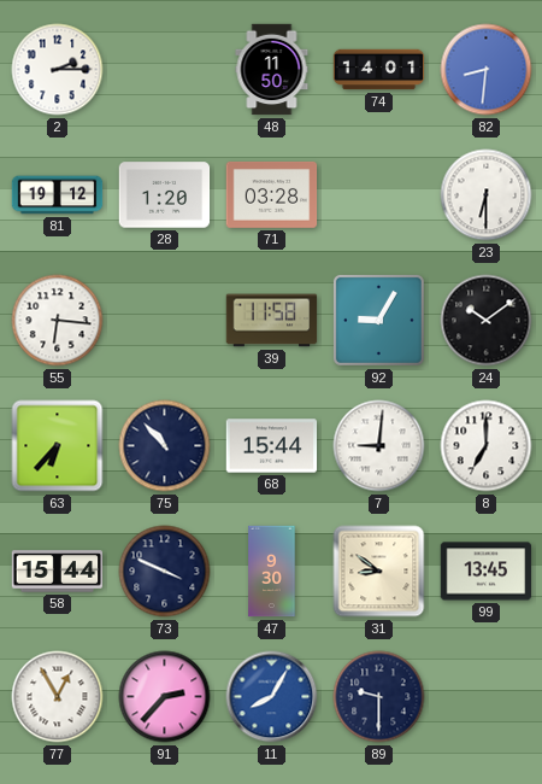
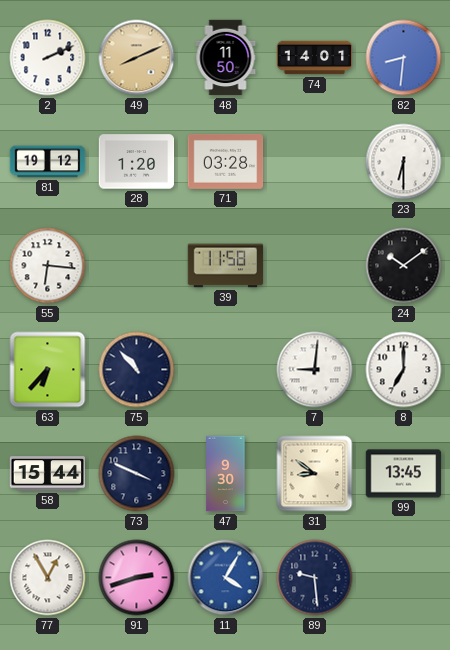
2: 2:15 -> 2:11 (48, 58)
49: none -> 8:11 (137, 58)
92: 9:05 -> none (378, 320)
68: 15:44 -> none (272, 446)
91: 2:37 -> 2:42 (137, 578)
11: 8:05 -> 4:05 (226, 578)
89: 9:30 -> 9:29 (315, 578)
